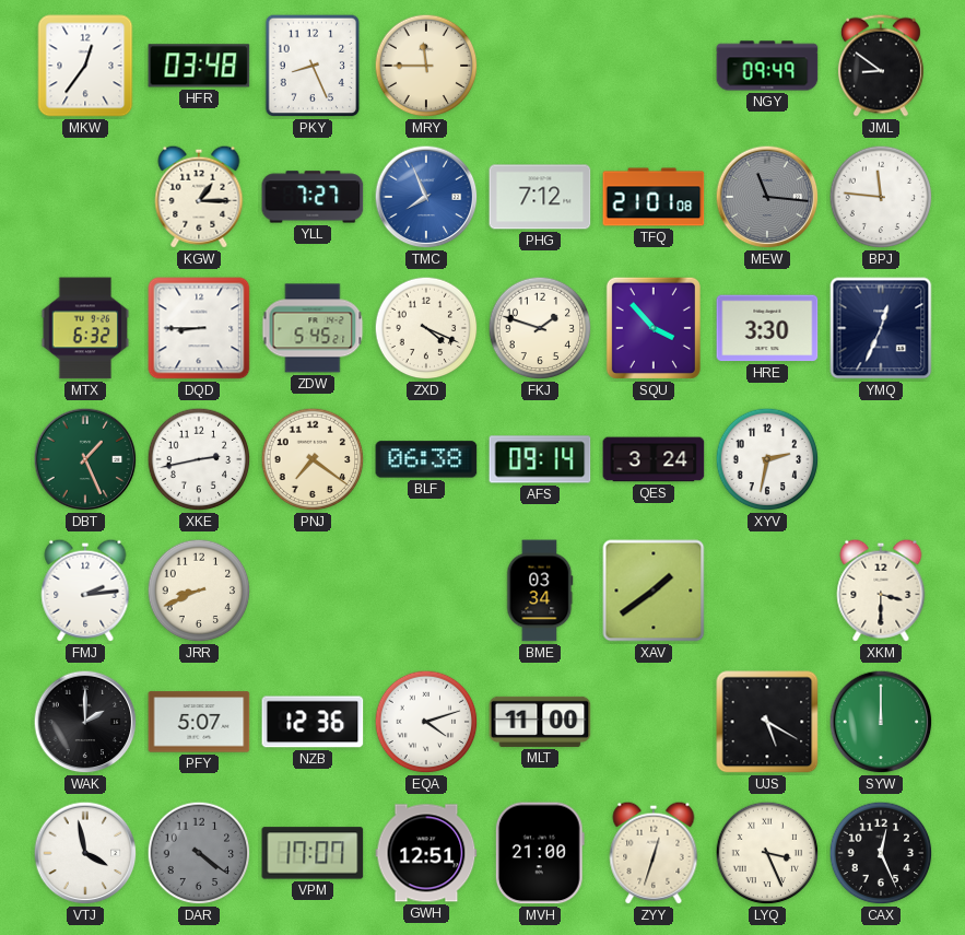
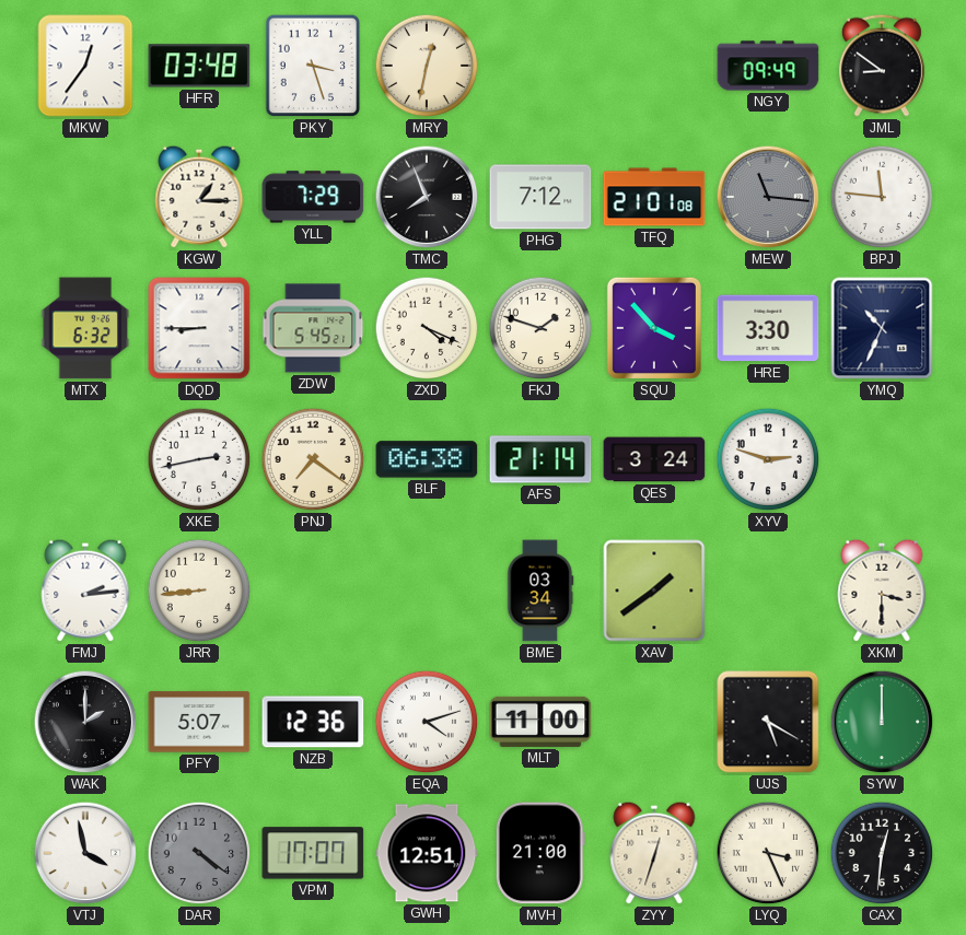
PKY: 8:26 -> 3:27 (313, 66)
MRY: 11:45 -> 12:32 (427, 66)
YLL: 7:27 -> 7:29 (313, 197)
TMC dial: blue -> black (427, 197)
YMQ: 12:34 -> 10:34 (882, 328)
DBT: 1:26 -> none (85, 459)
AFS: 09:14 -> 21:14 (540, 459)
XYV: 2:32 -> 2:48 (768, 459)
JRR: 8:41 -> 8:44 (199, 591)
CAX: 12:26 -> 12:31 (882, 853)
